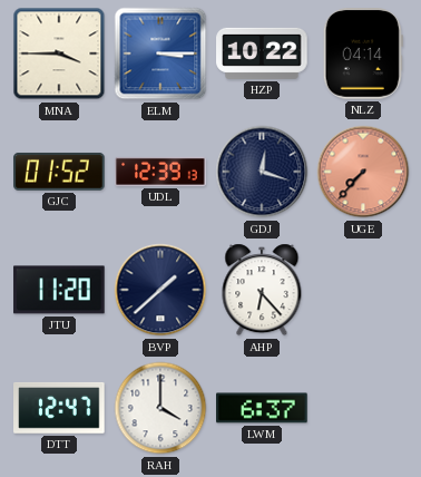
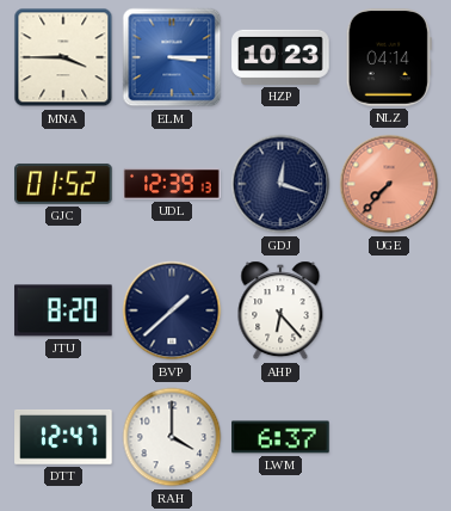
HZP: 10:22 -> 10:23 (280, 57)
JTU: 11:20 -> 8:20 (63, 310)
